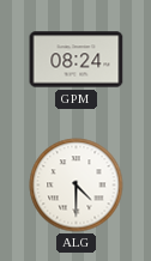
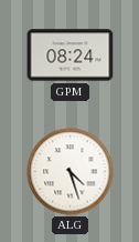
ALG: 4:30 -> 4:27 (71, 172)
